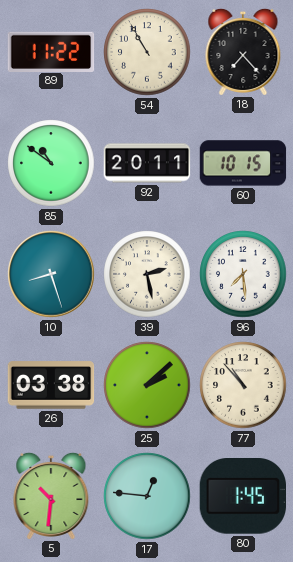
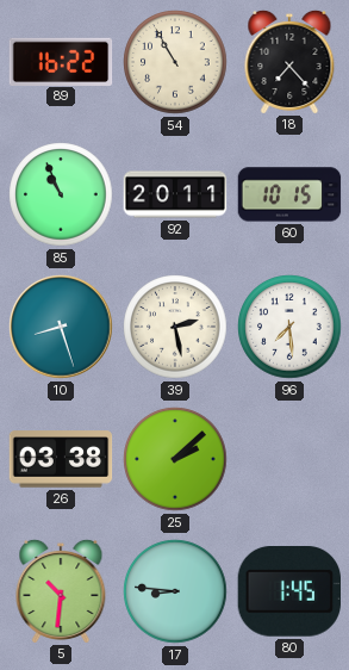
89: 11:22 -> 16:22 (61, 61)
85: 10:51 -> 10:56 (61, 194)
77: 10:53 -> none (243, 385)
17: 12:46 -> 8:46 (175, 591)
